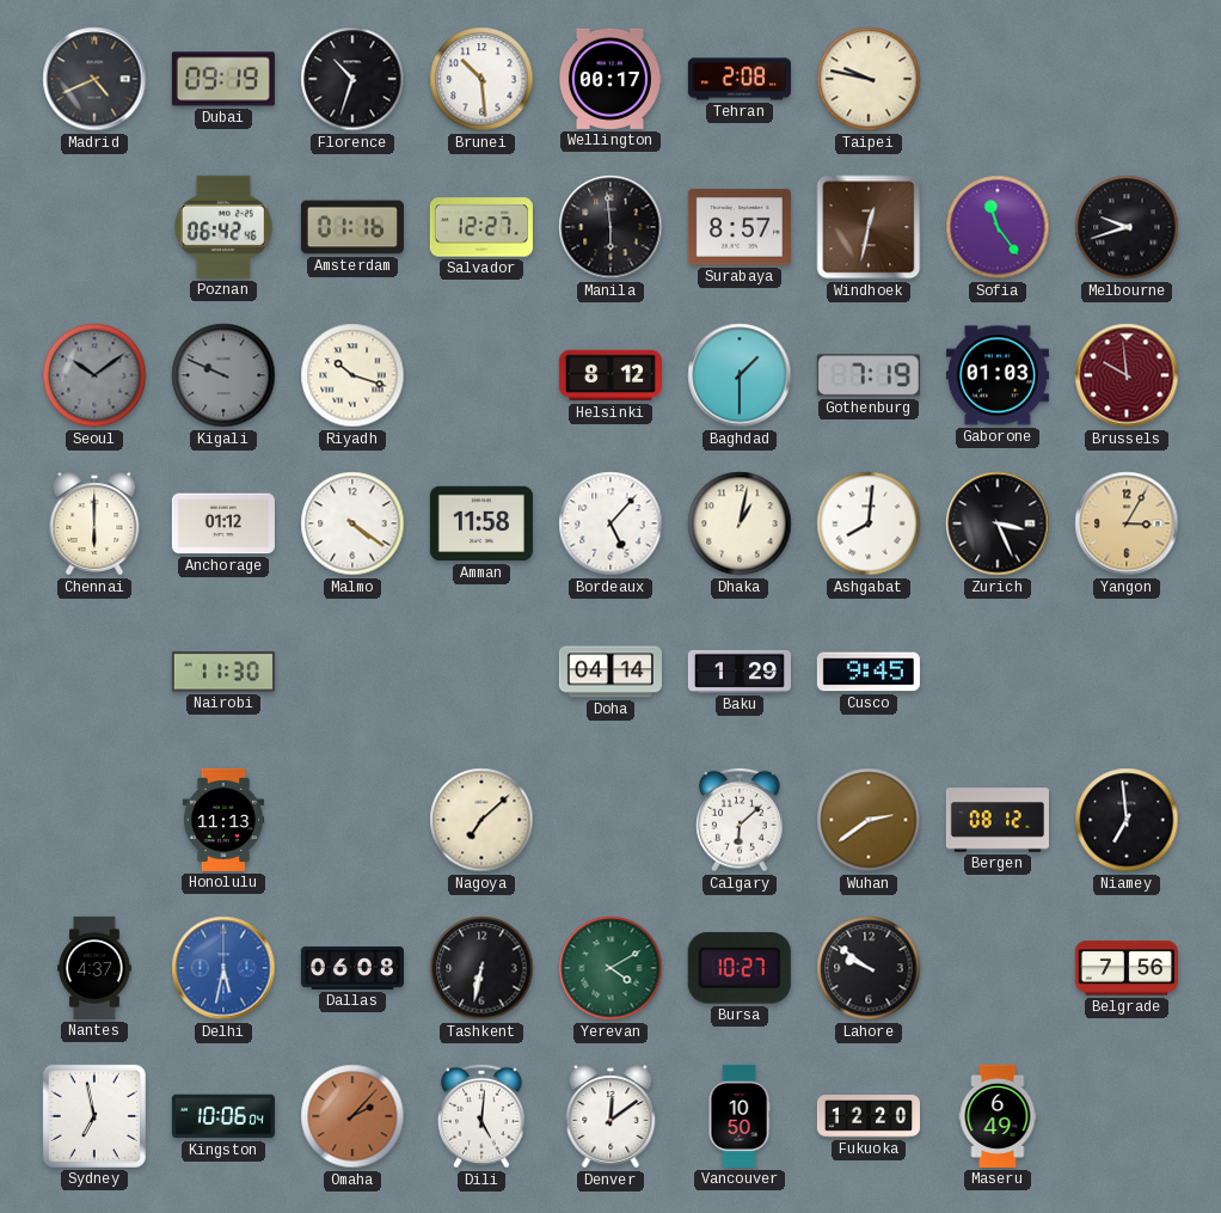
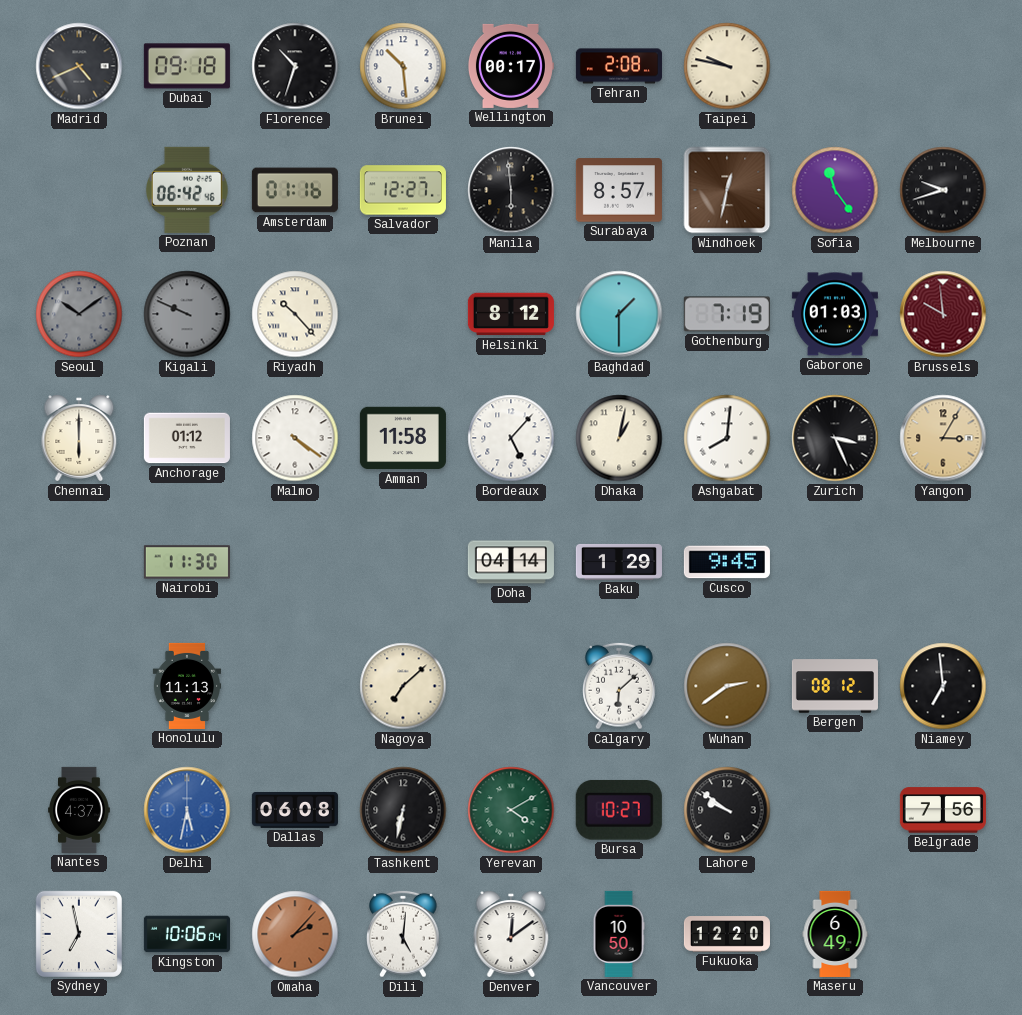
Dubai: 09:19 -> 09:18 (187, 66)
Riyadh: 10:18 -> 10:23 (295, 314)
